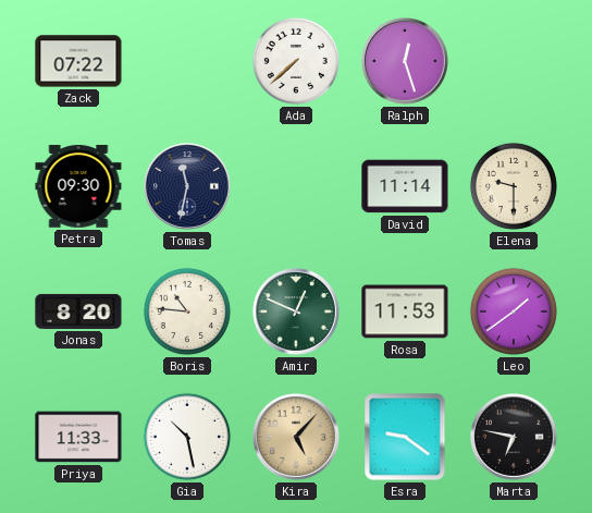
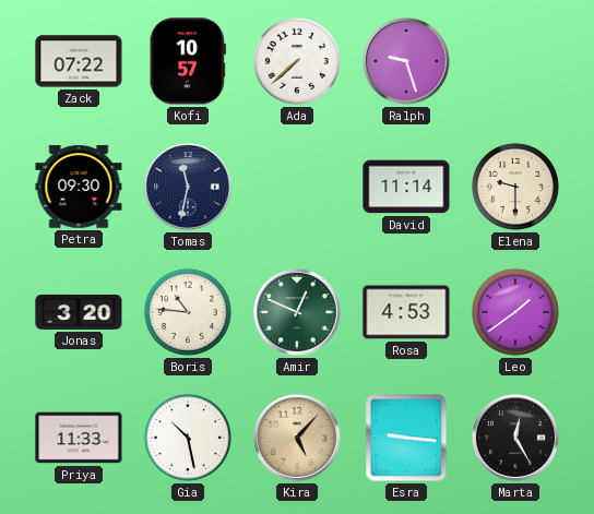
Kofi: none -> 10:57 (188, 61)
Ralph: 12:27 -> 9:27 (407, 62)
Jonas: 8:20 -> 3:20 (79, 312)
Rosa: 11:53 -> 4:53 (406, 312)
Esra: 9:21 -> 9:16 (406, 438)
Marta: 6:47 -> 12:25 (516, 439)
